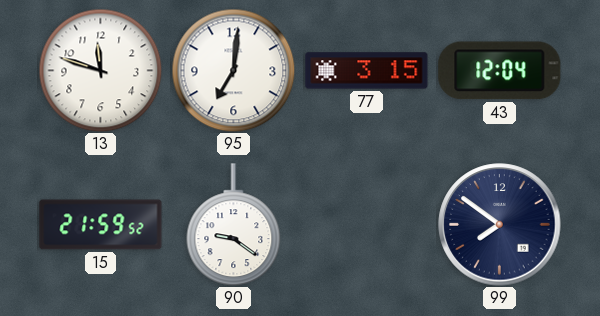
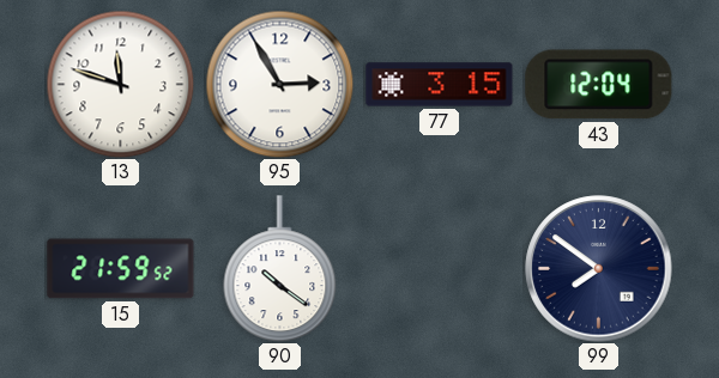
95: 7:01 -> 2:55 (279, 84)
90: 9:21 -> 10:21 (280, 269)
